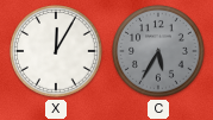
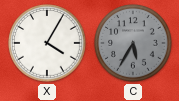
X: 12:05 -> 4:05 (47, 43)
